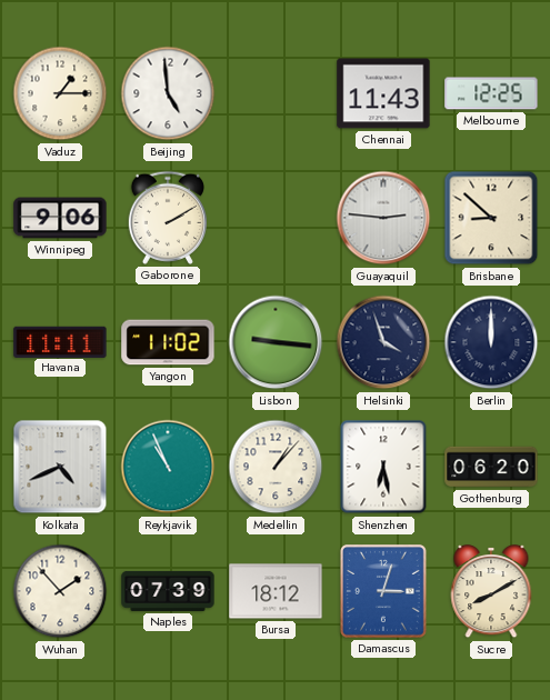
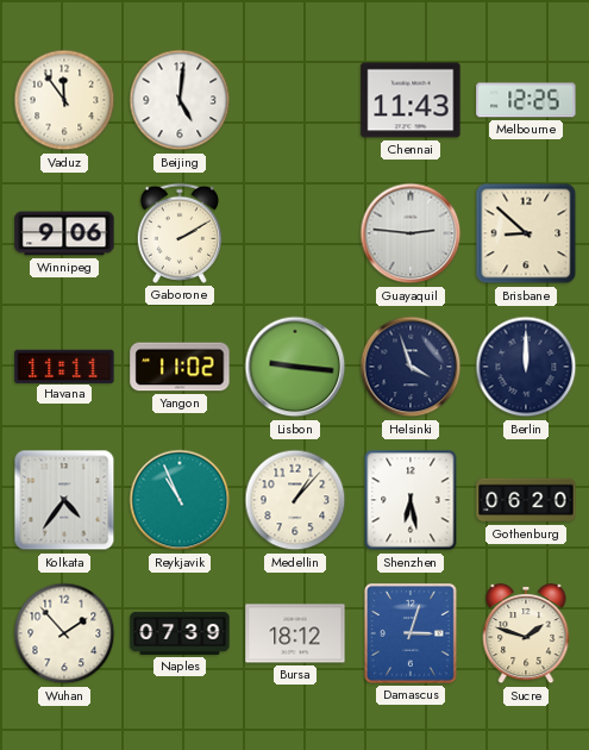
Vaduz: 1:15 -> 11:54 (64, 100)
Beijing: 4:59 -> 5:01 (180, 100)
Kolkata: 4:41 -> 4:36 (64, 500)
Sucre: 8:10 -> 1:48 (526, 635)
